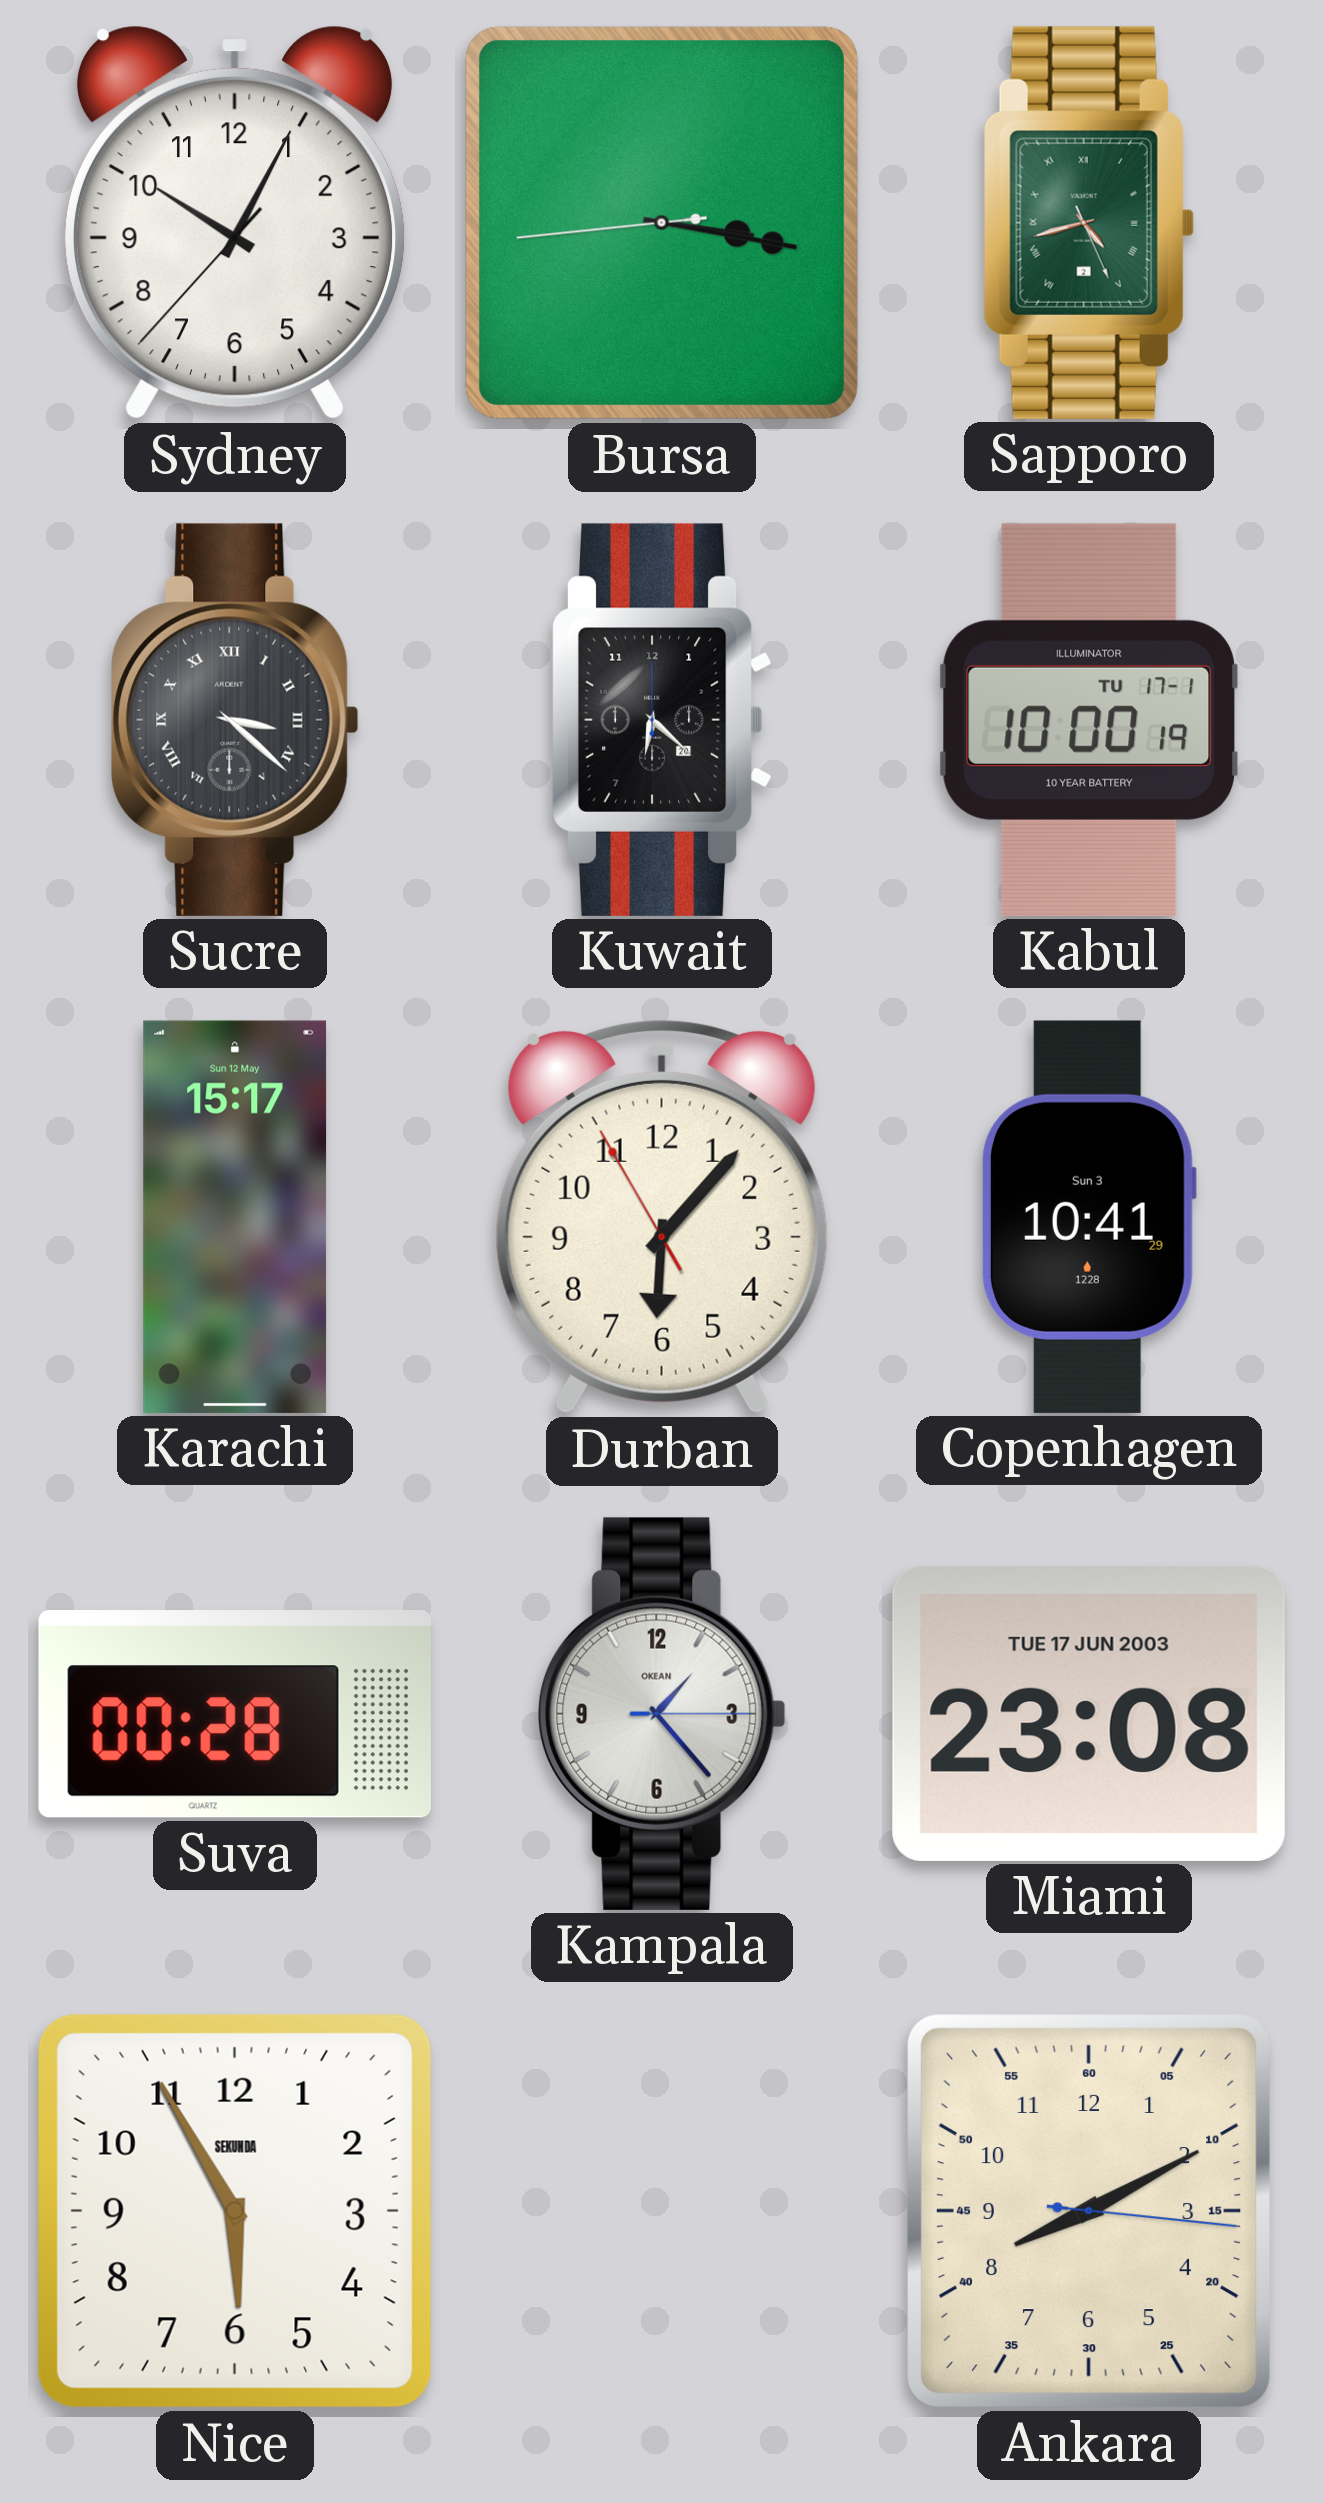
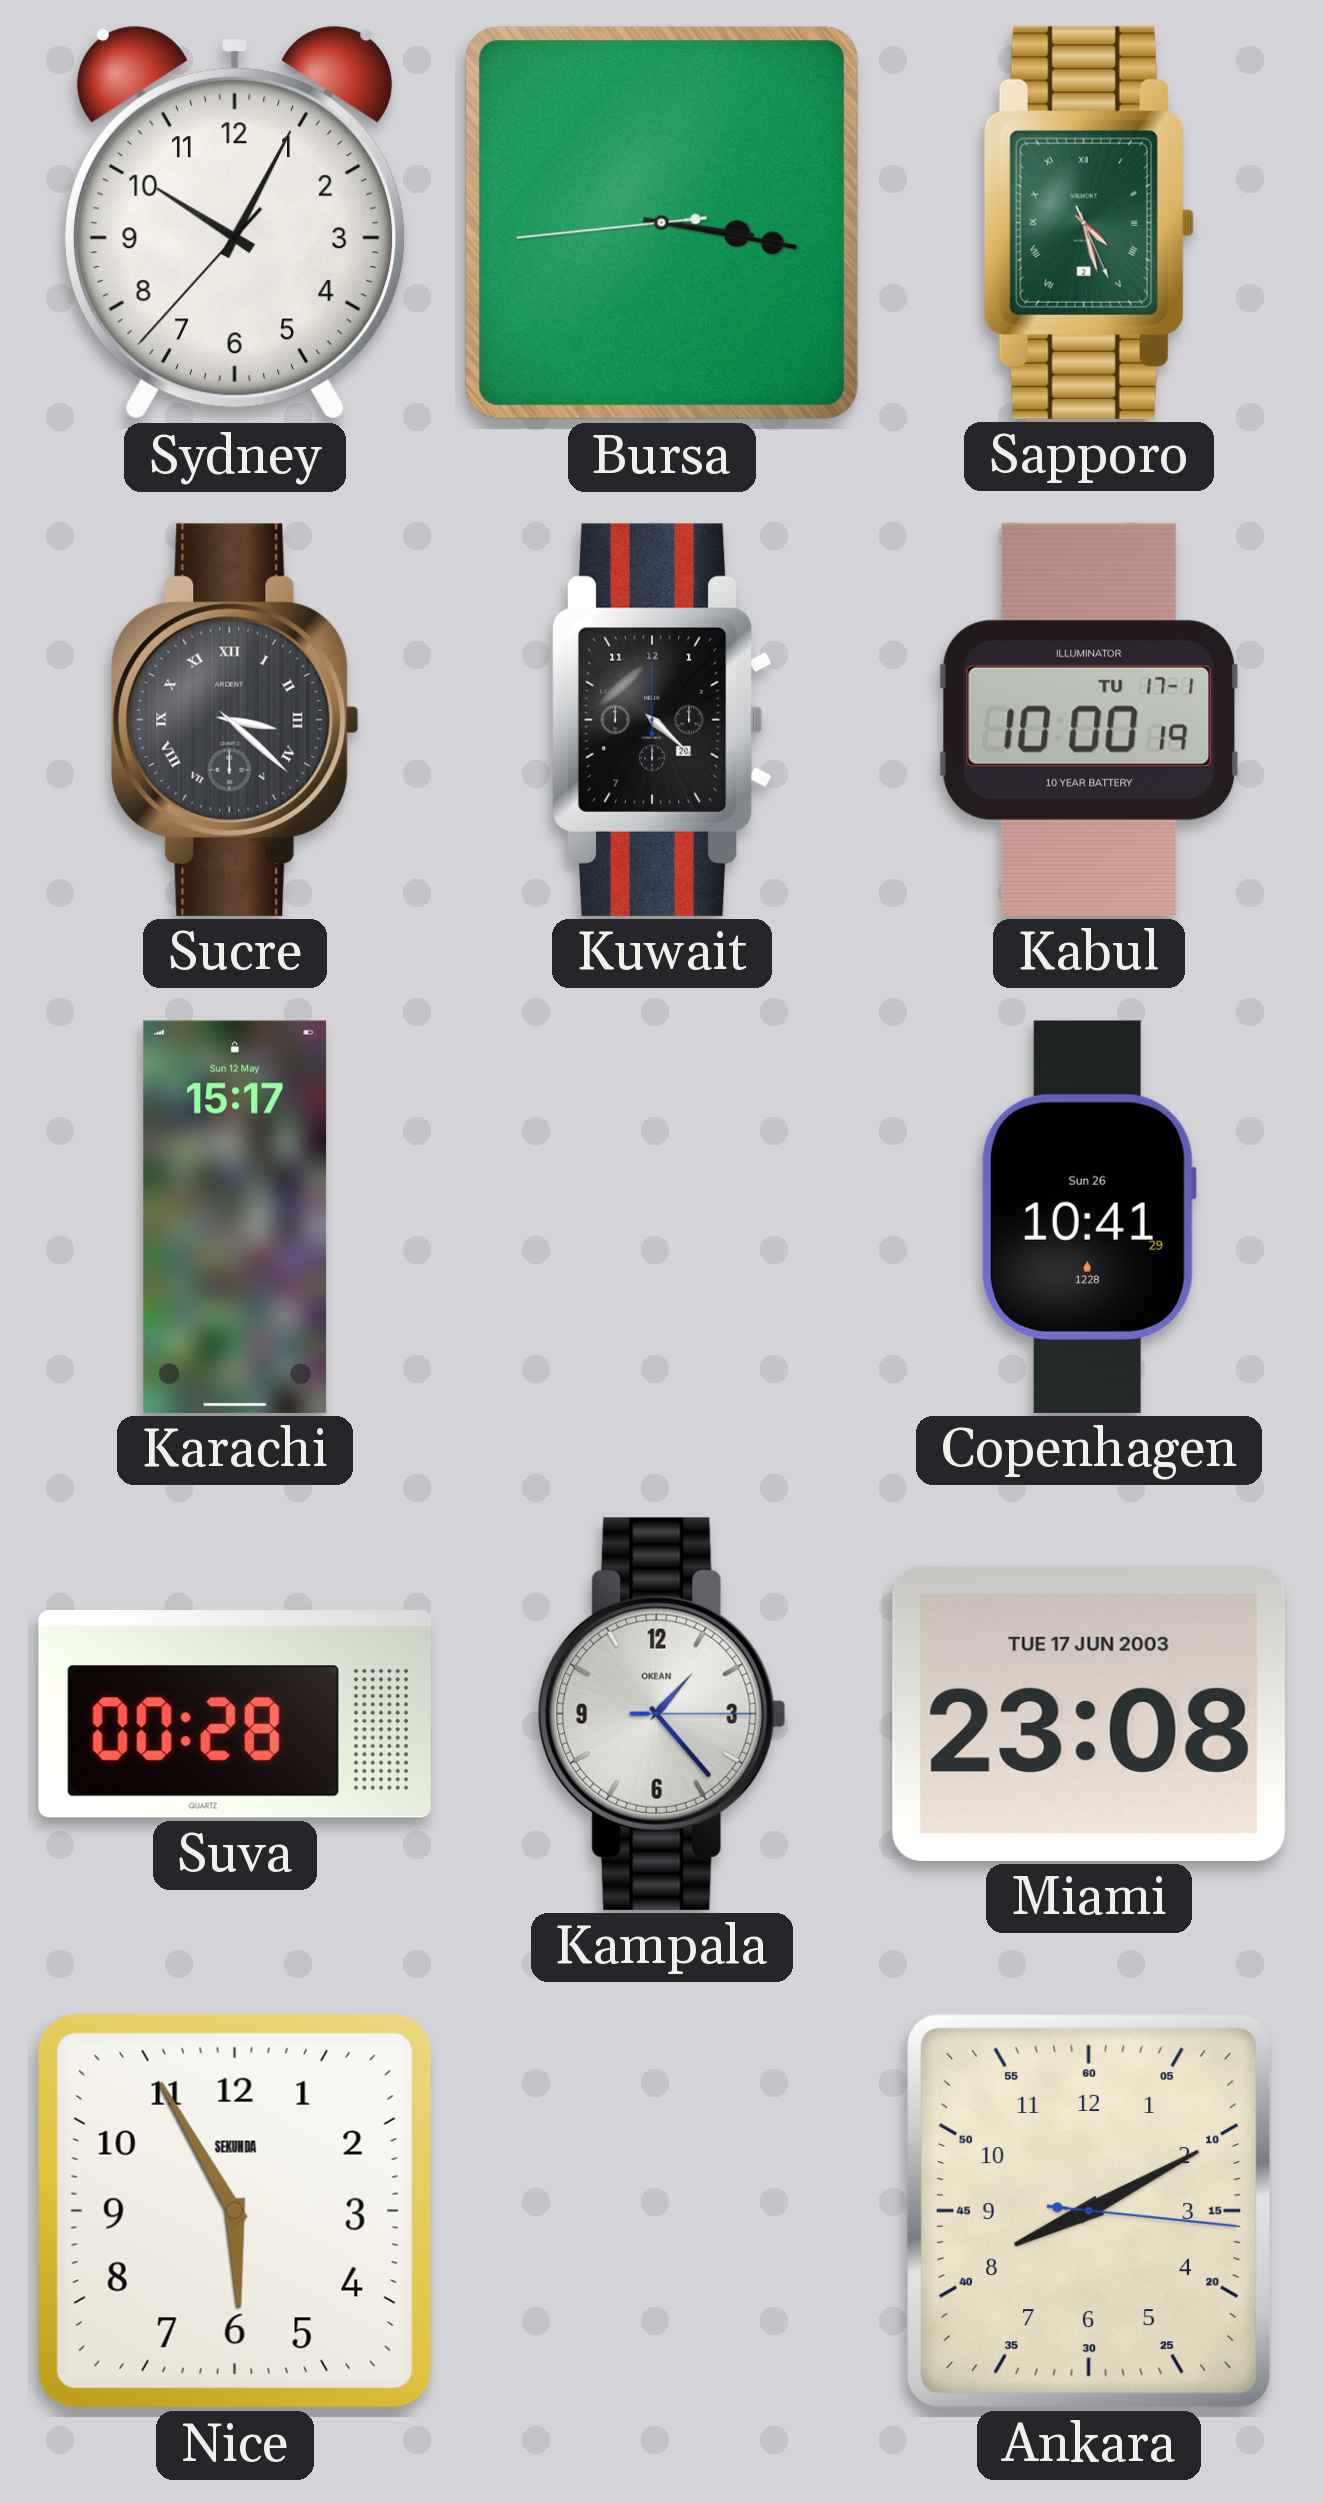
Sapporo: 4:42 -> 4:27 (1089, 223)
Kuwait: 6:22 -> 4:22 (662, 720)
Durban: 6:06 -> none (662, 1217)
Copenhagen date: Sun 3 -> Sun 26 (1088, 1217)
